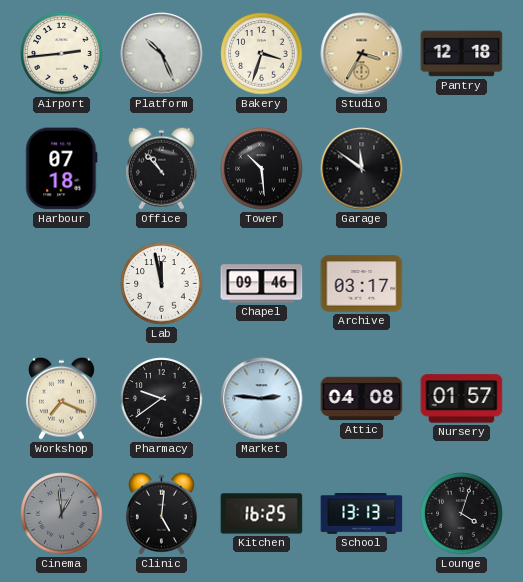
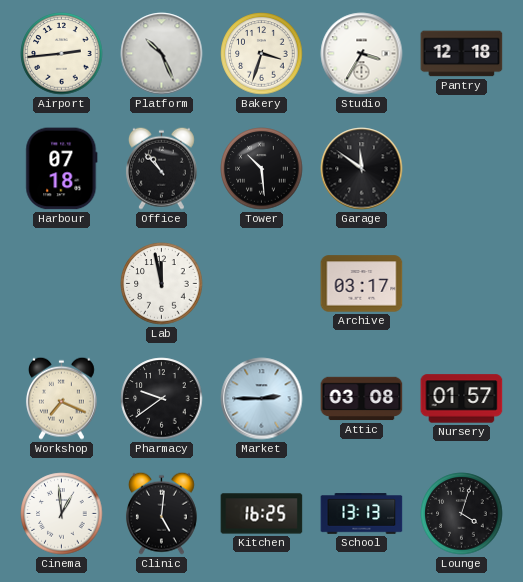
Studio dial: champagne -> white (362, 54)
Chapel: 09:46 -> none (262, 284)
Market: 2:46 -> 2:45 (262, 399)
Attic: 04:08 -> 03:08 (362, 399)
Cinema dial: grey -> white (62, 514)
